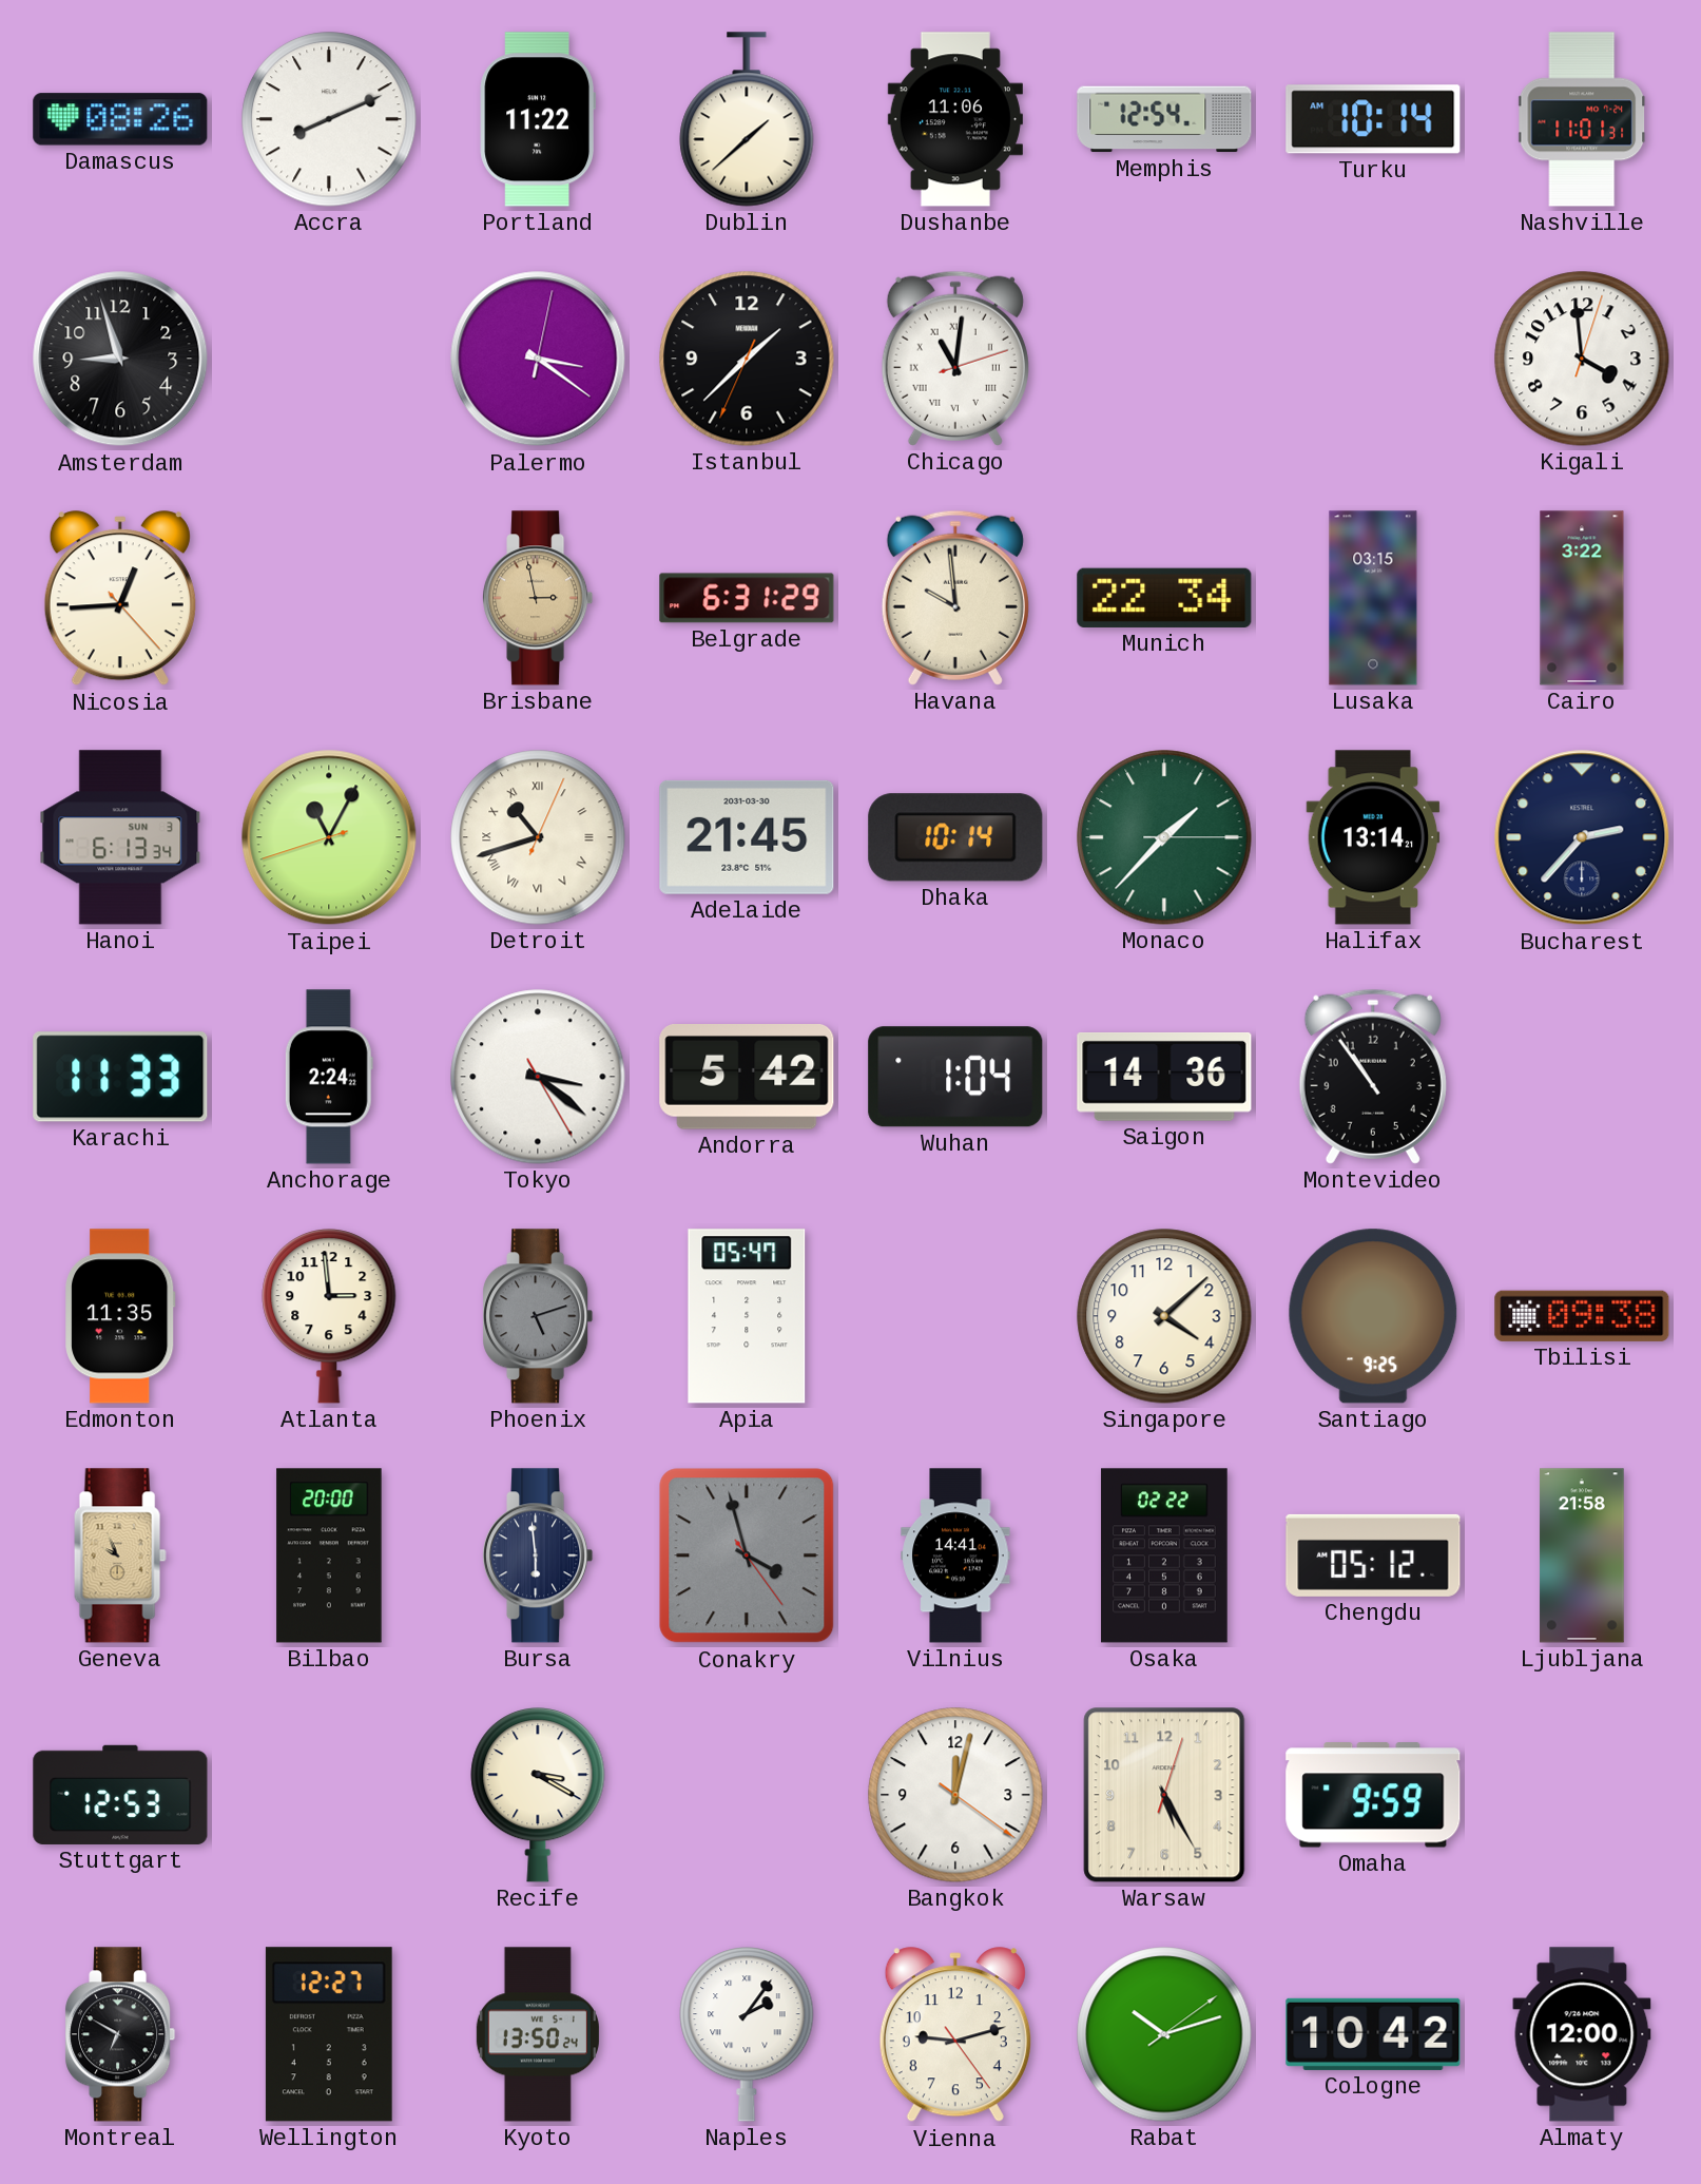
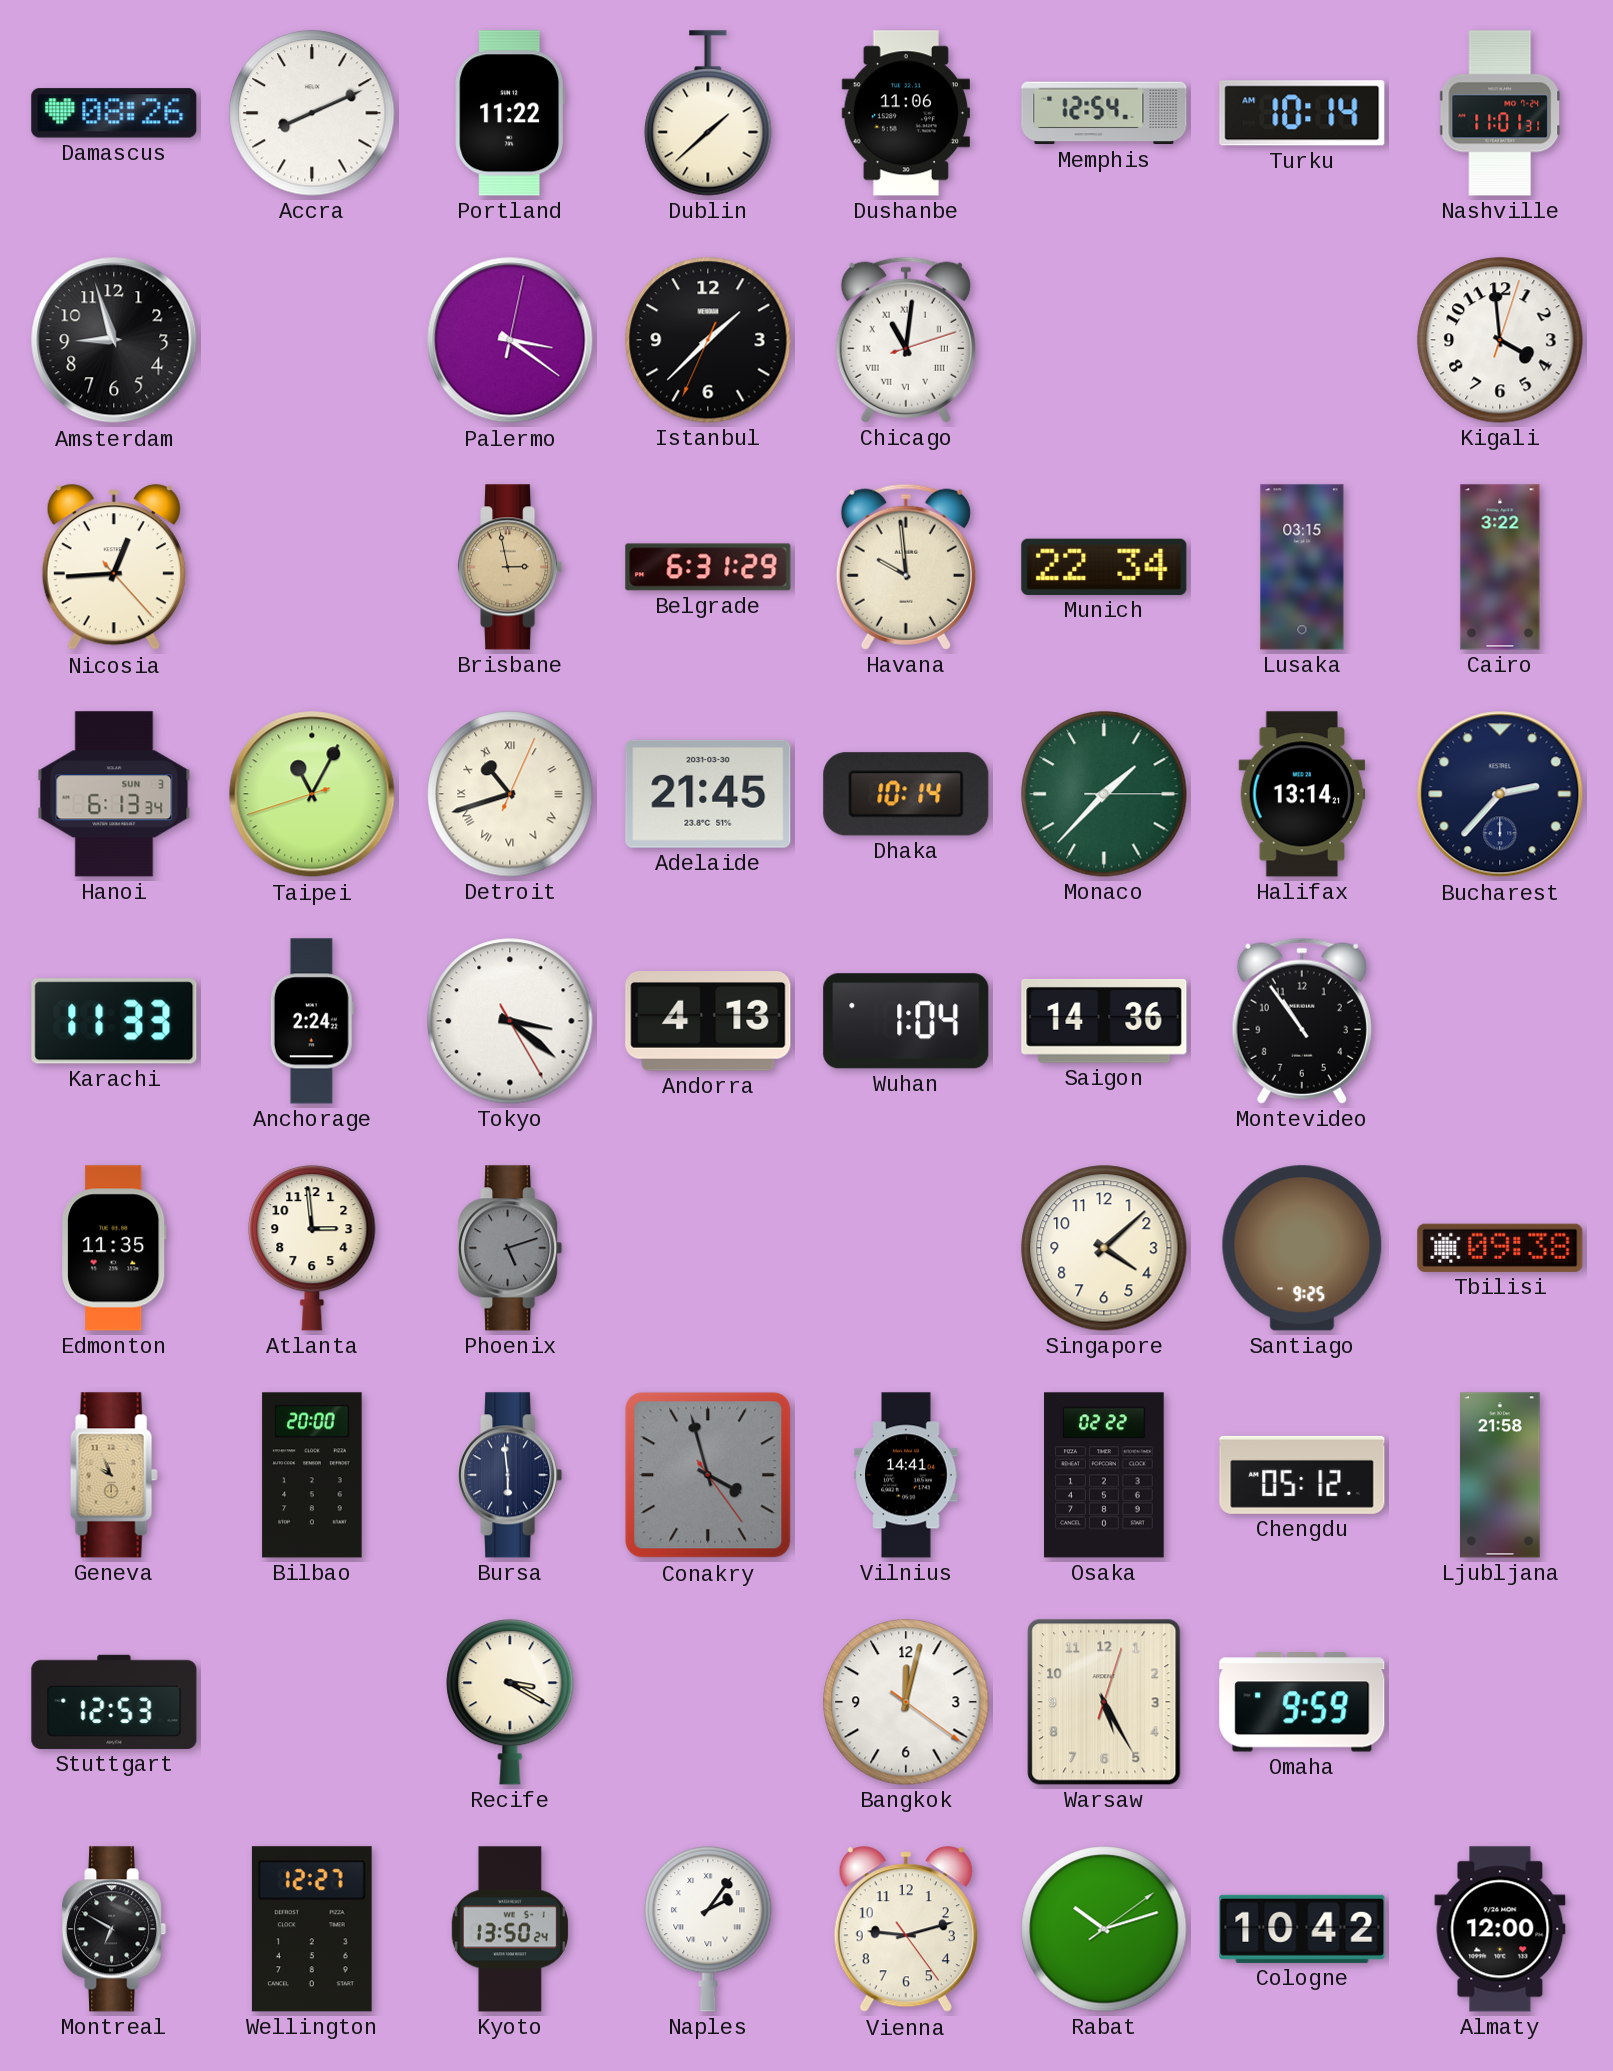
Andorra: 5:42 -> 4:13 (708, 1022)
Apia: 05:47 -> none (747, 1316)
